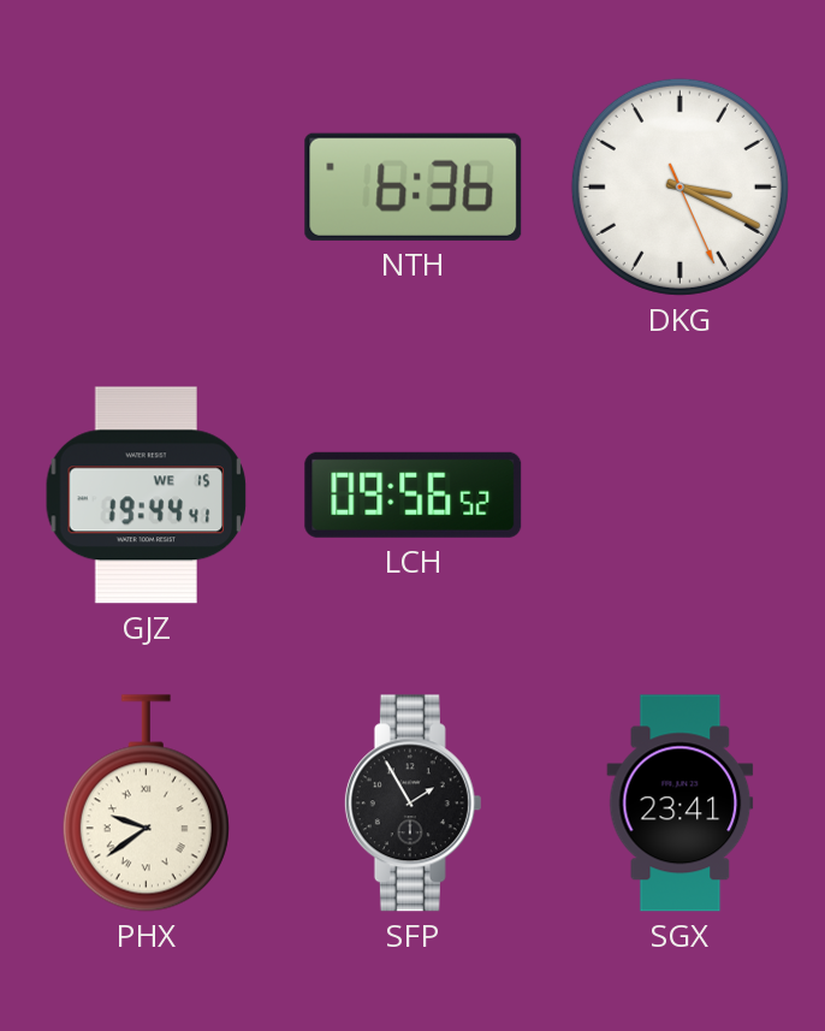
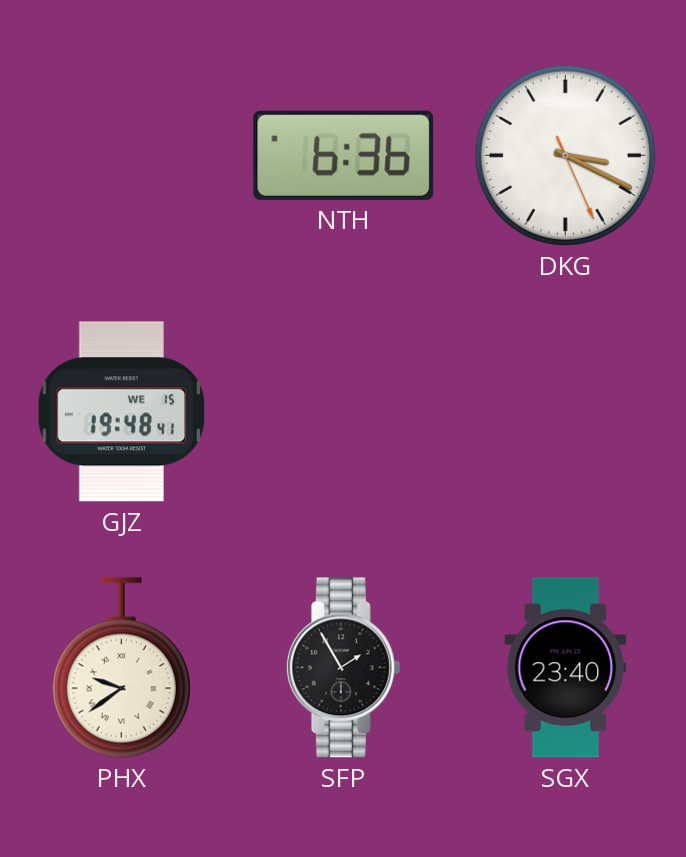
GJZ: 19:44 -> 19:48 (122, 412)
LCH: 09:56 -> none (414, 494)
SGX: 23:41 -> 23:40 (566, 668)
